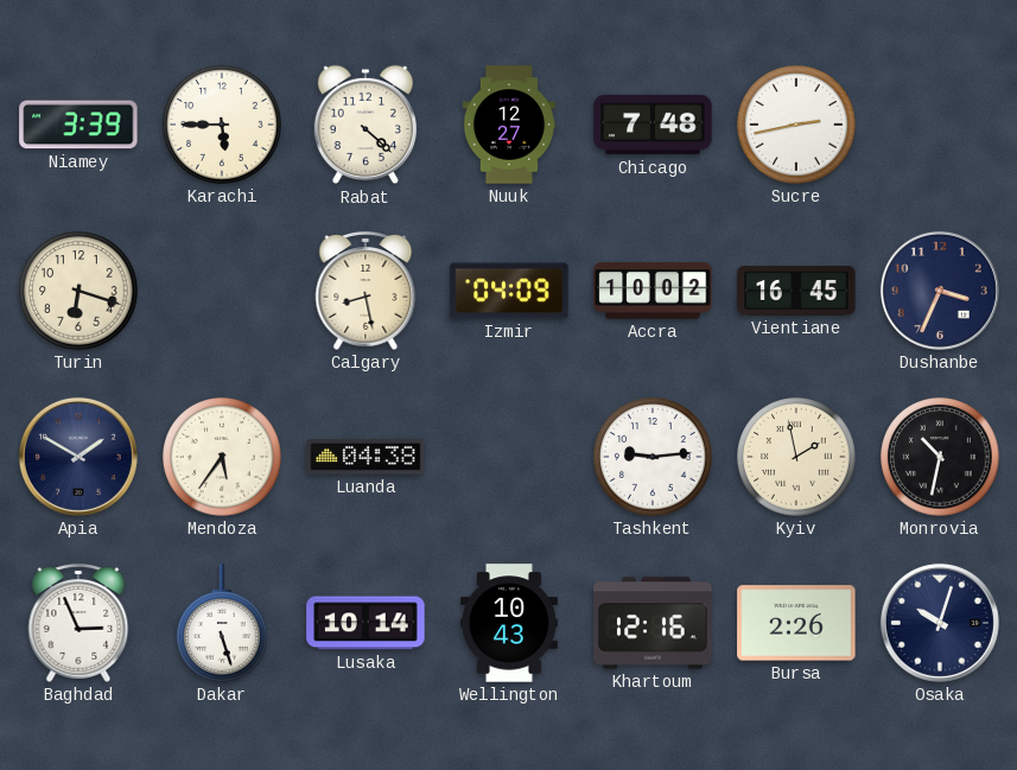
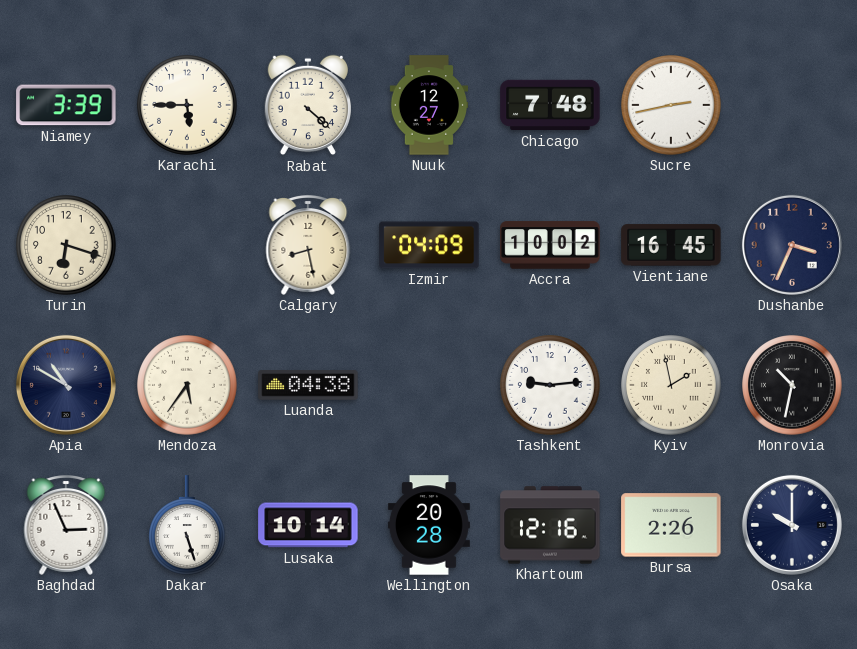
Apia: 1:50 -> 10:50 (66, 385)
Wellington: 10:43 -> 20:28 (429, 525)
Osaka: 10:03 -> 10:00 (792, 525)
